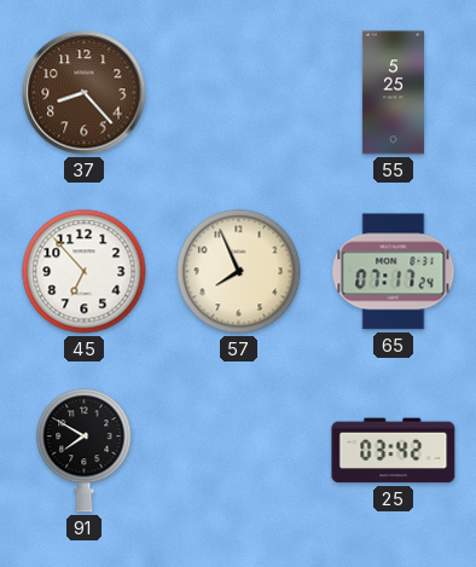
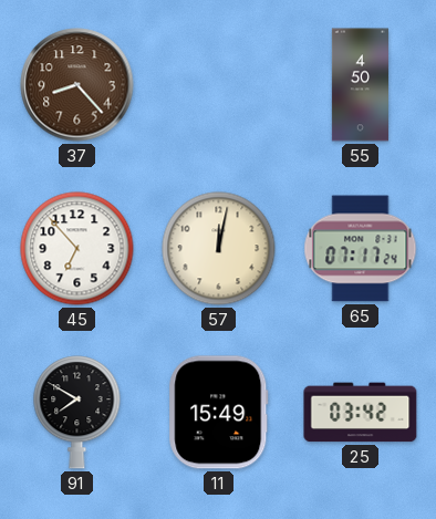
55: 5:25 -> 4:50 (360, 85)
57: 7:56 -> 12:02 (219, 249)
11: none -> 15:49 (219, 413)
